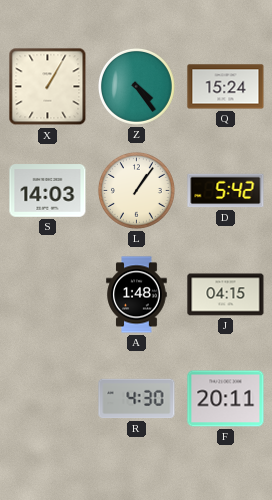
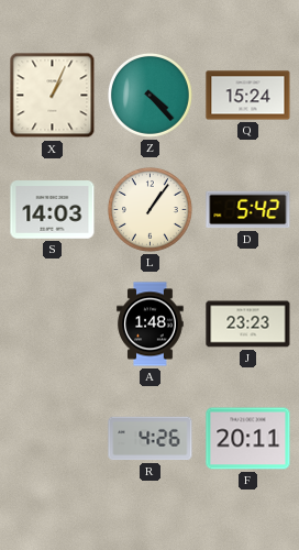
X: 1:05 -> 1:04 (53, 96)
Z: 4:24 -> 4:23 (151, 96)
J: 04:15 -> 23:23 (248, 324)
R: 4:30 -> 4:26 (151, 439)
